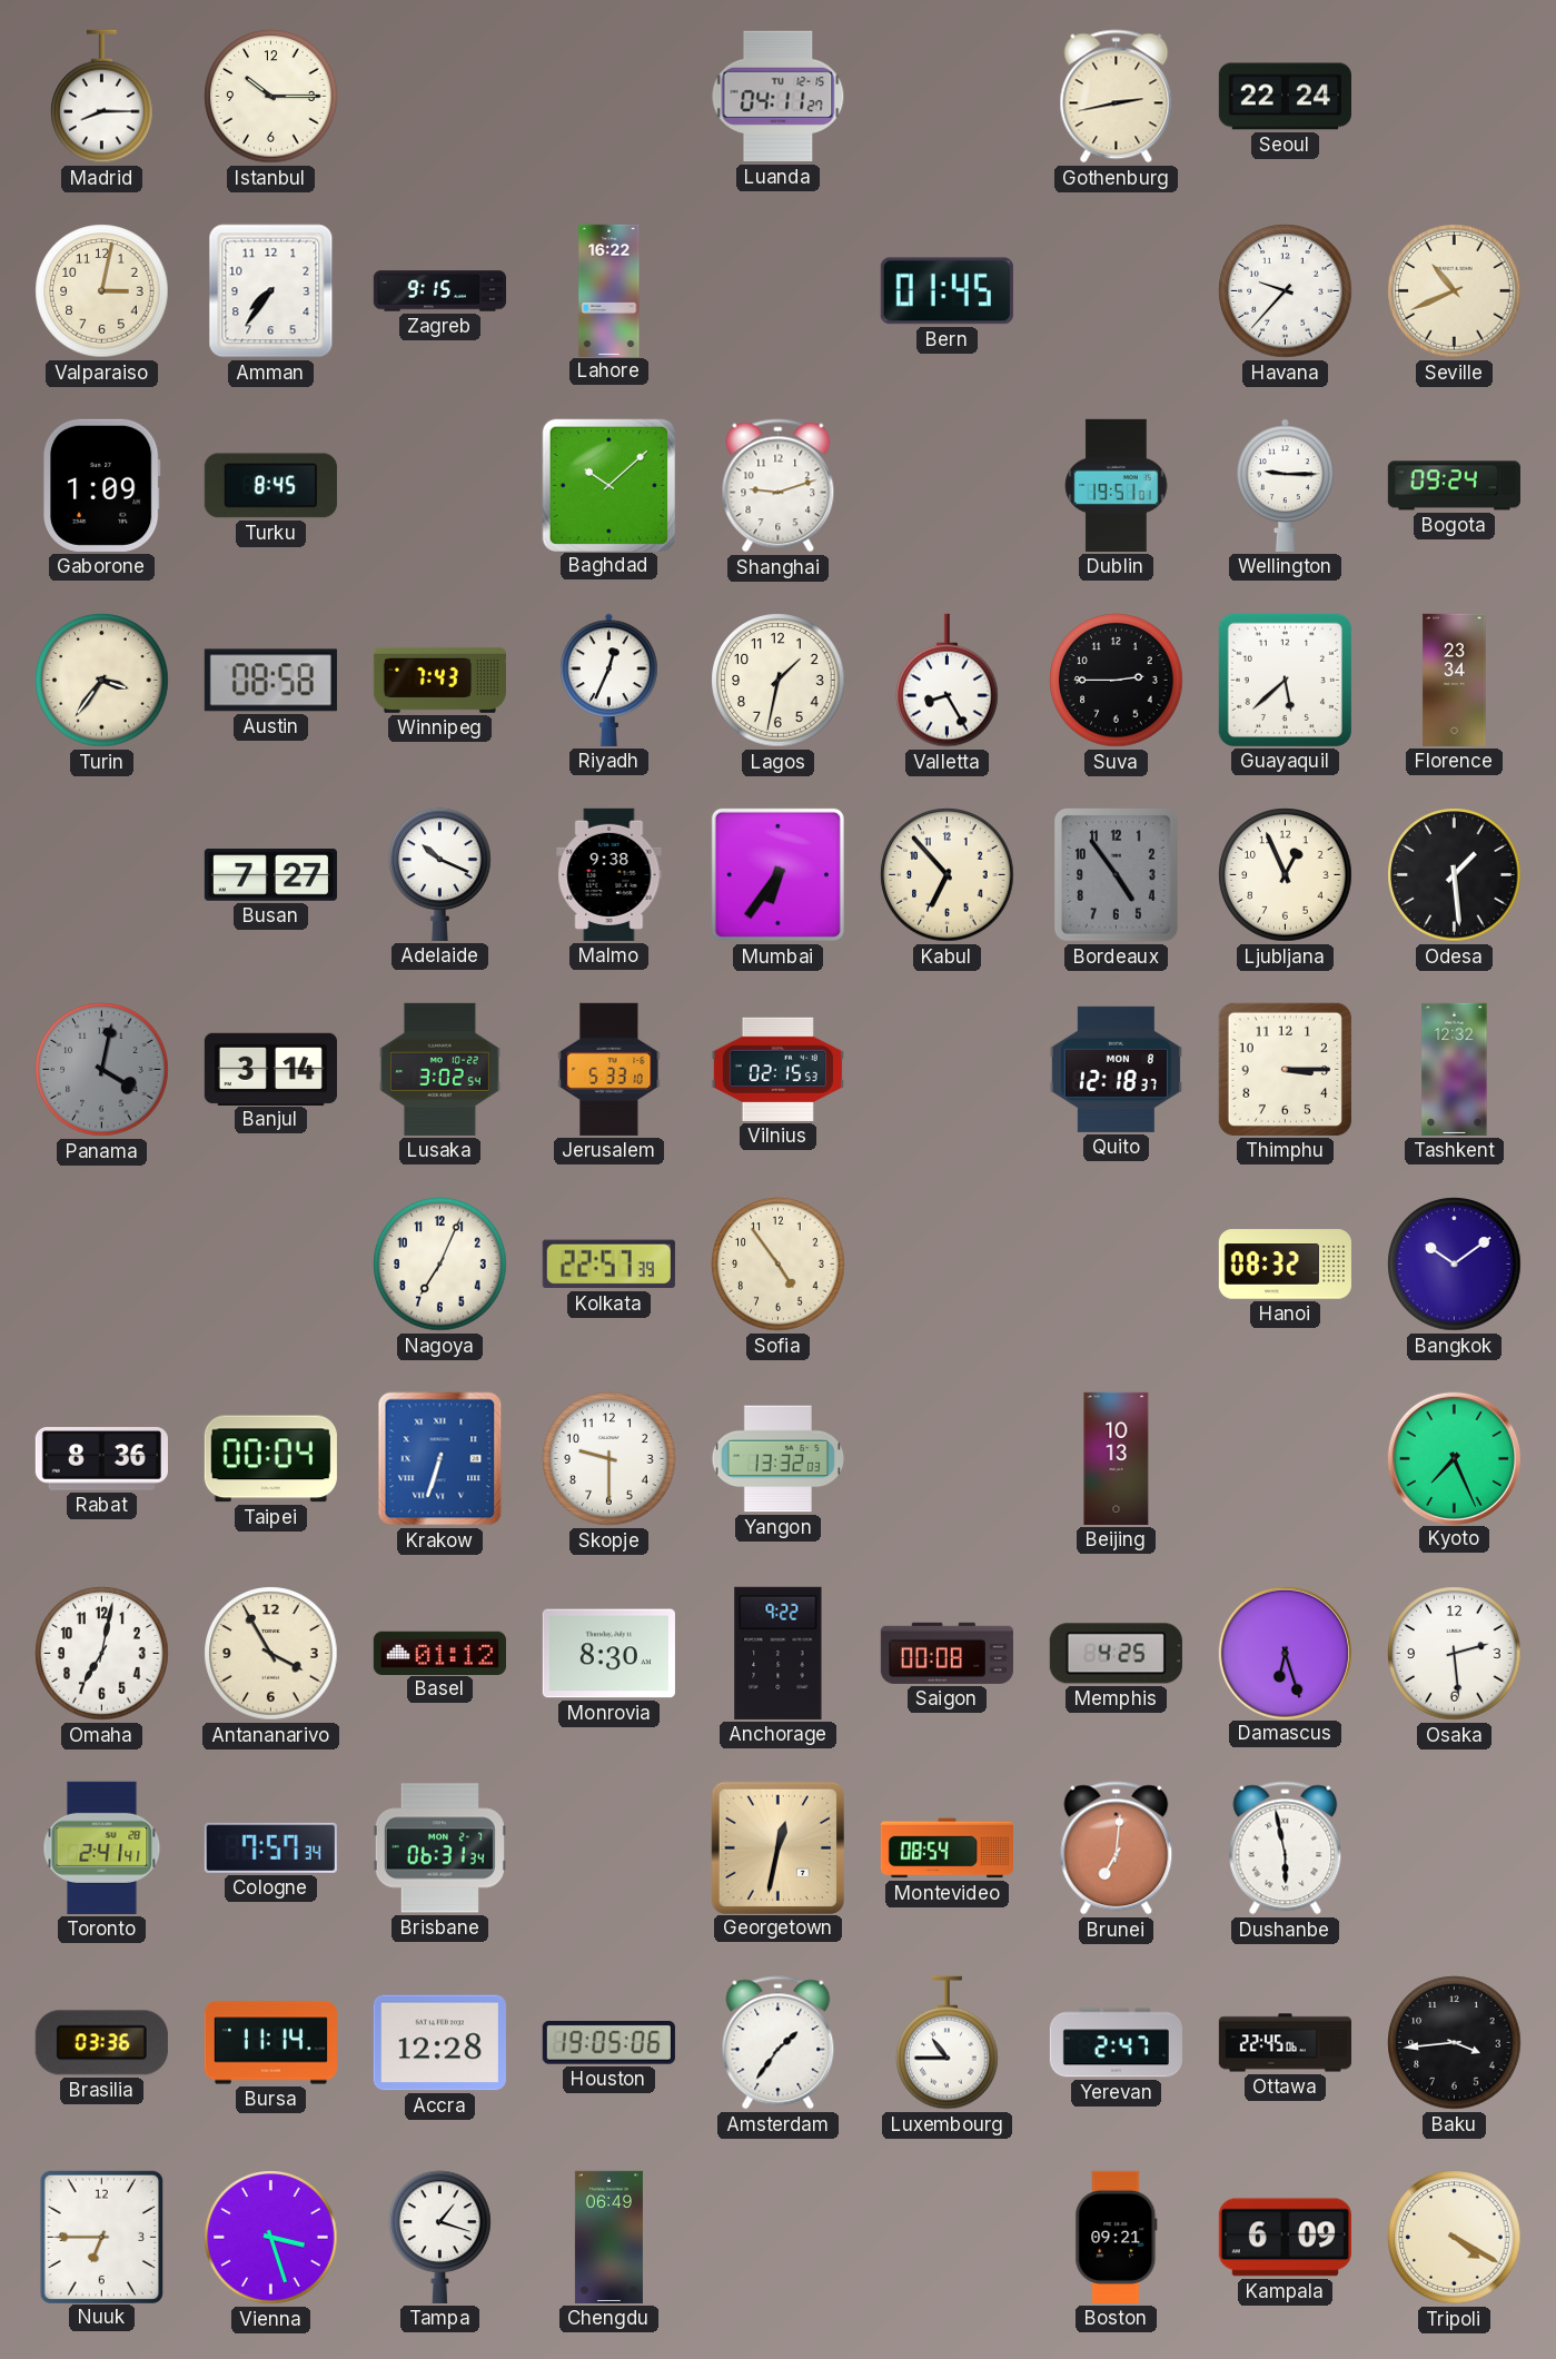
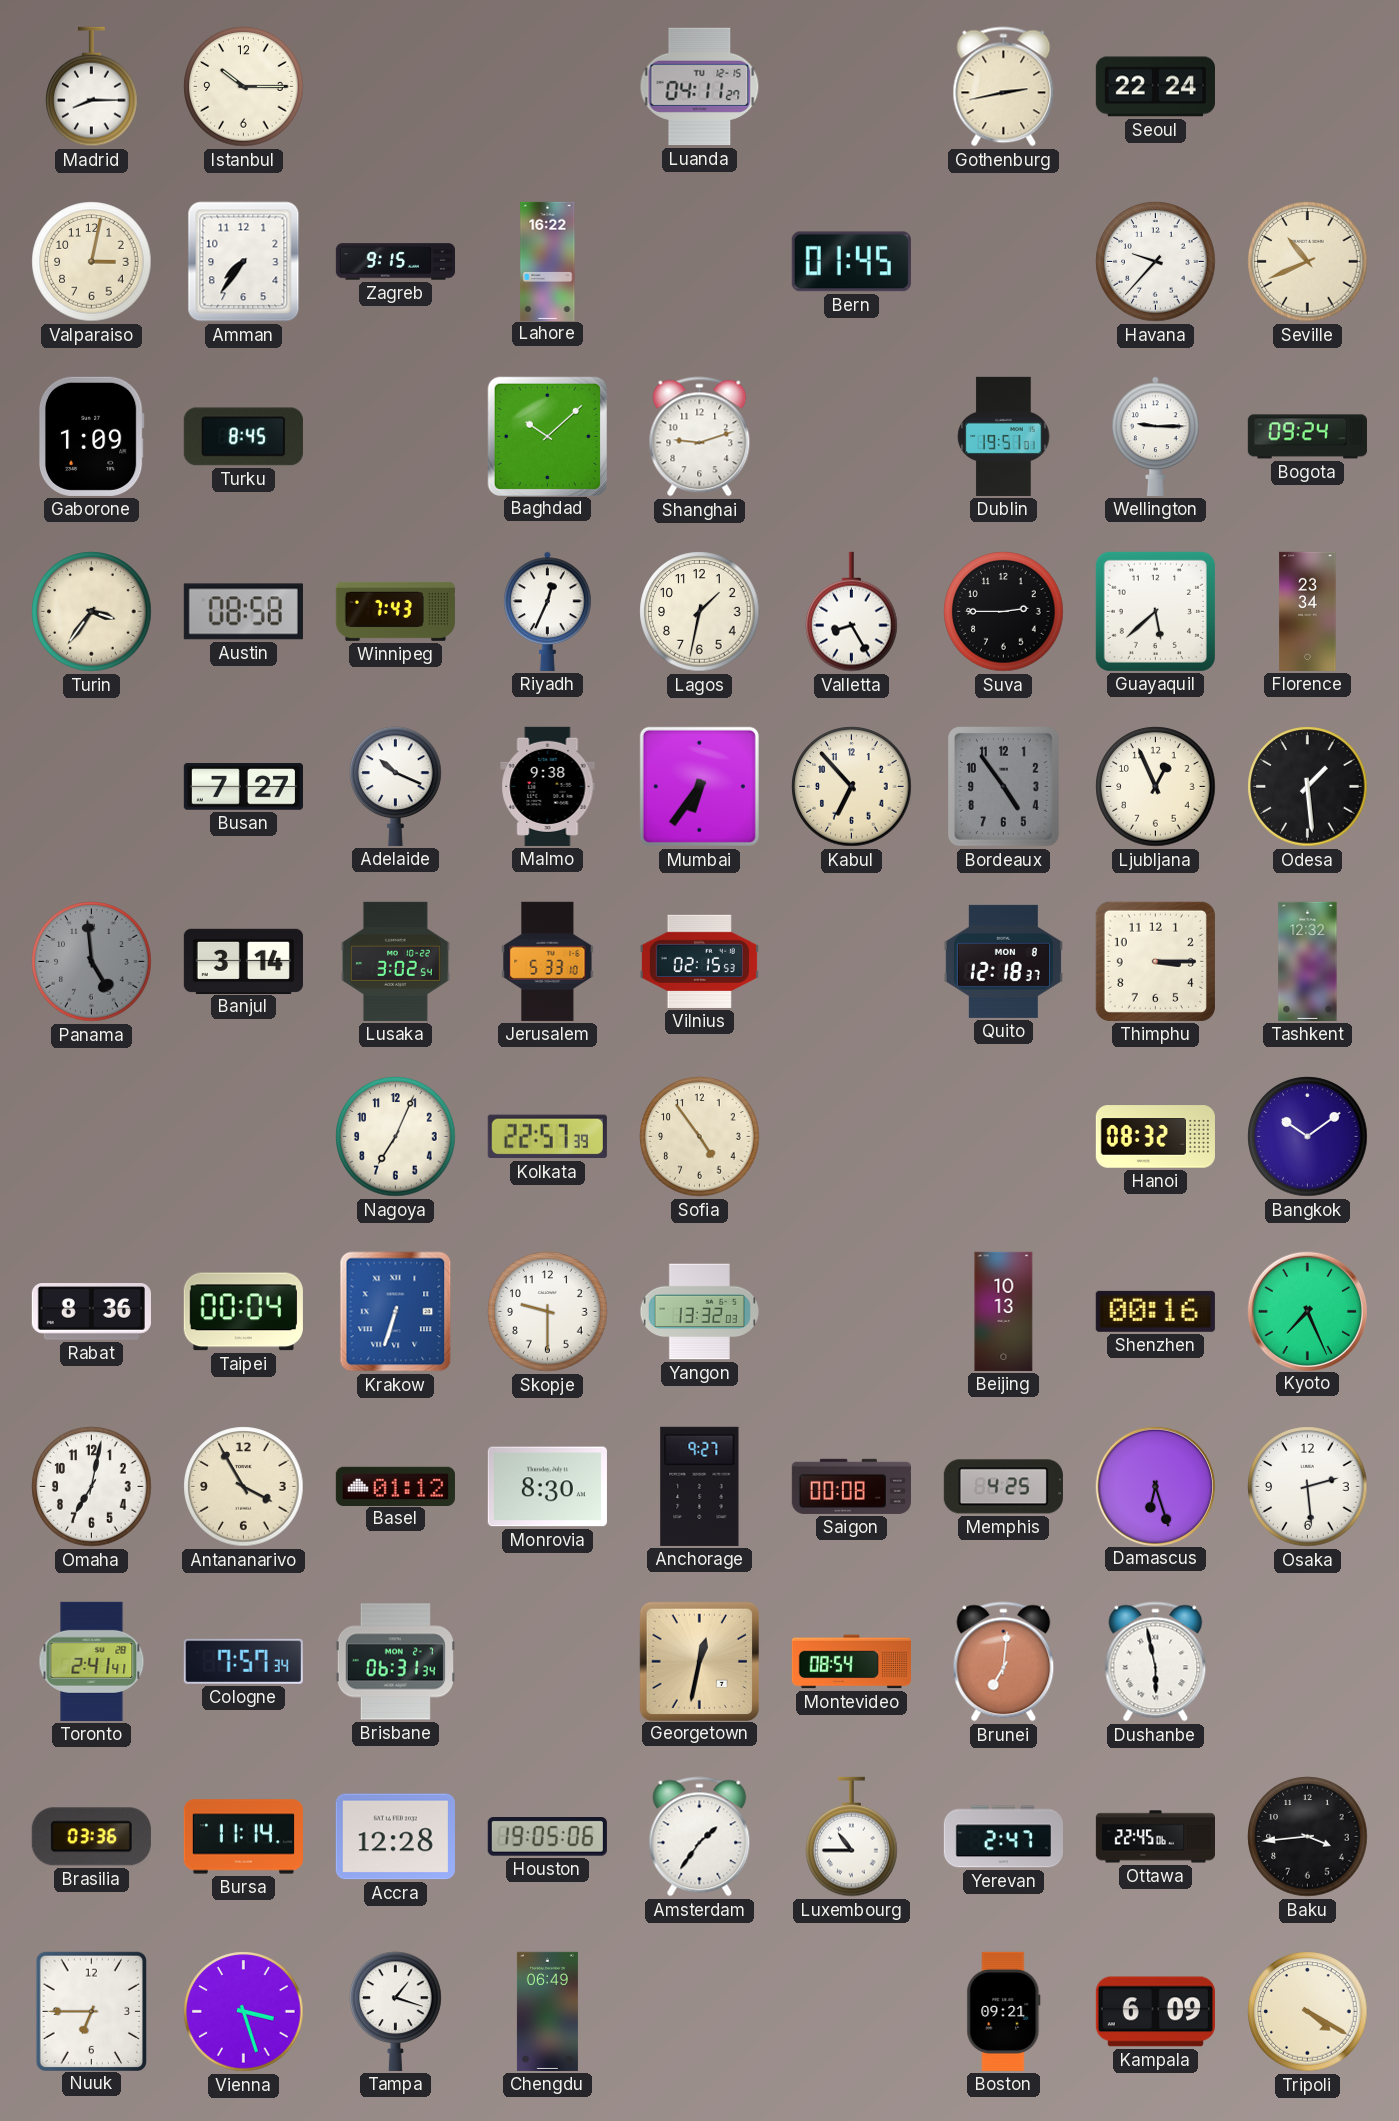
Panama: 4:02 -> 4:59 (92, 962)
Shenzhen: none -> 00:16 (1155, 1311)
Anchorage: 9:22 -> 9:27 (700, 1486)
